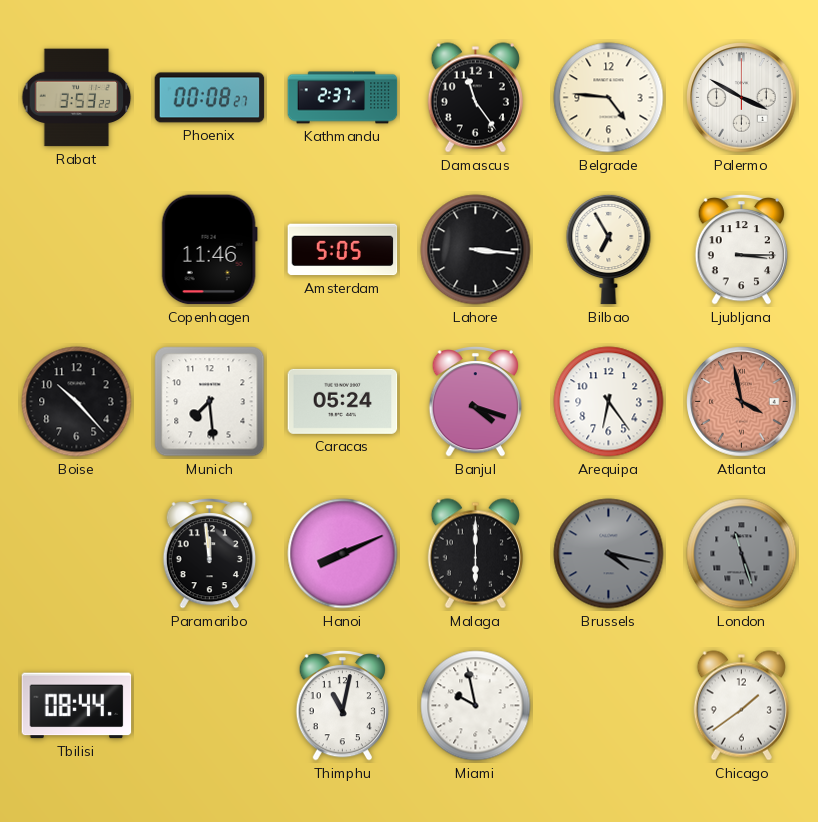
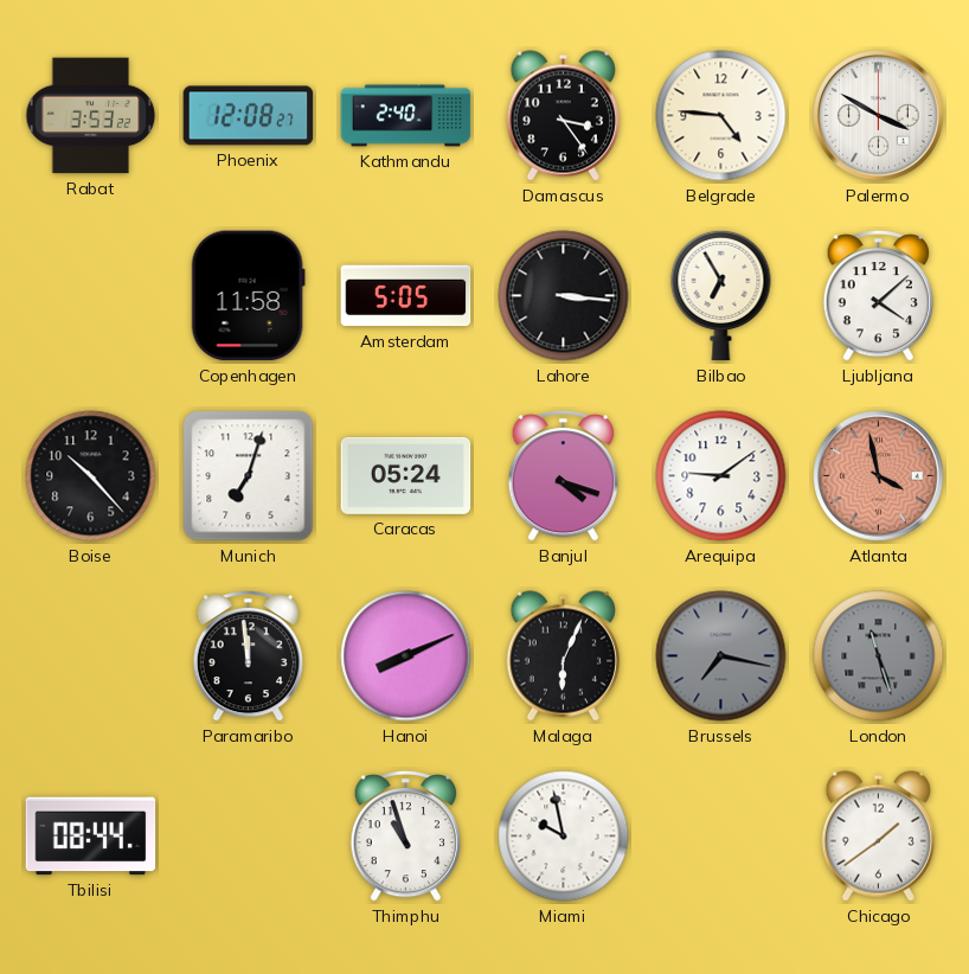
Phoenix: 00:08 -> 12:08 (249, 116)
Kathmandu: 2:37 -> 2:40 (406, 116)
Damascus: 11:24 -> 3:24 (563, 116)
Copenhagen: 11:46 -> 11:58 (248, 296)
Ljubljana: 3:15 -> 4:08 (878, 296)
Munich: 7:29 -> 7:03 (249, 476)
Arequipa: 6:24 -> 9:09 (721, 476)
Malaga: 6:00 -> 6:04 (563, 656)
Brussels: 4:17 -> 7:17 (721, 656)
Thimphu: 11:02 -> 10:57 (405, 837)
